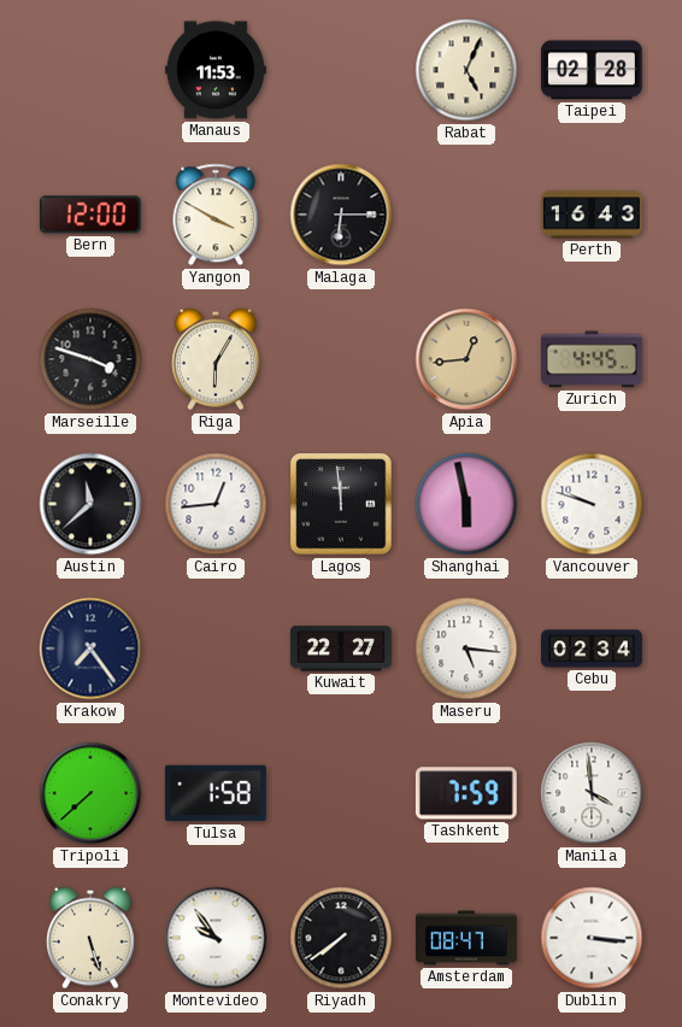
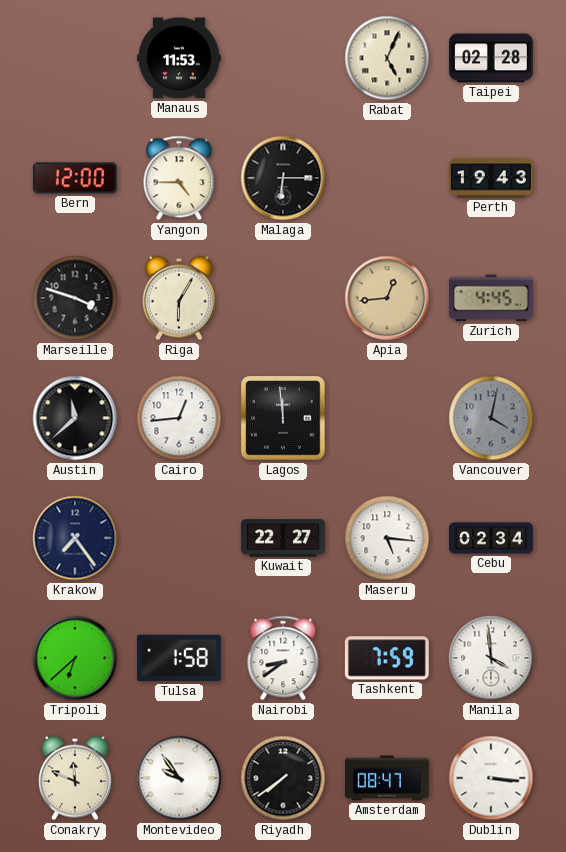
Yangon: 3:50 -> 4:45 (179, 178)
Perth: 16:43 -> 19:43 (492, 178)
Shanghai: 5:58 -> none (466, 504)
Vancouver: 9:48 -> 4:02 (491, 418)
Vancouver dial: white -> grey (491, 418)
Tripoli: 7:38 -> 6:38 (75, 658)
Nairobi: none -> 8:39 (283, 658)
Conakry: 5:27 -> 11:49 (75, 778)
